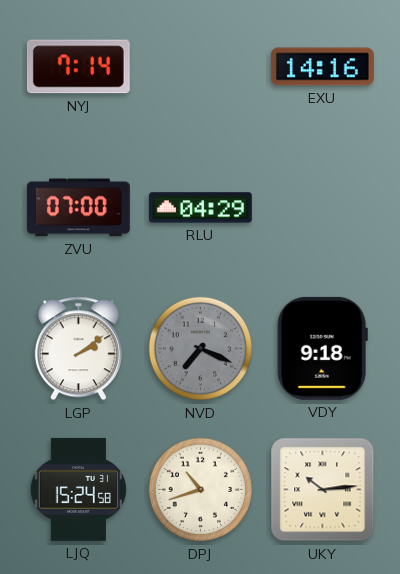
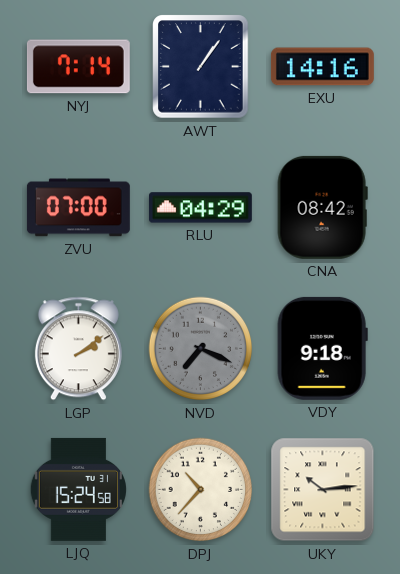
AWT: none -> 1:06 (201, 67)
CNA: none -> 08:42 (322, 207)
DPJ: 10:42 -> 10:37 (201, 490)
